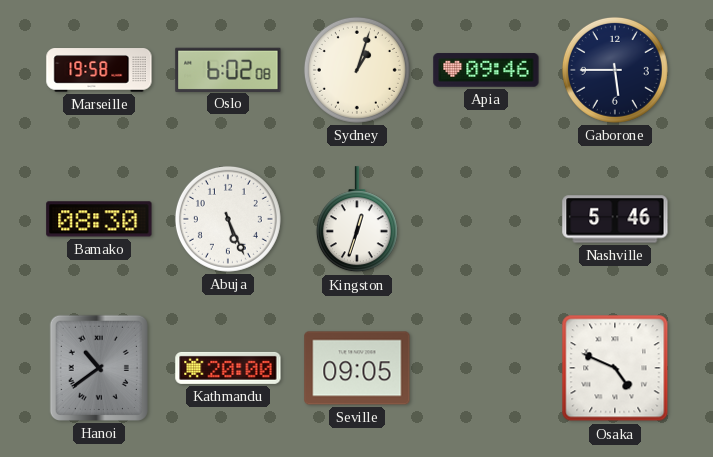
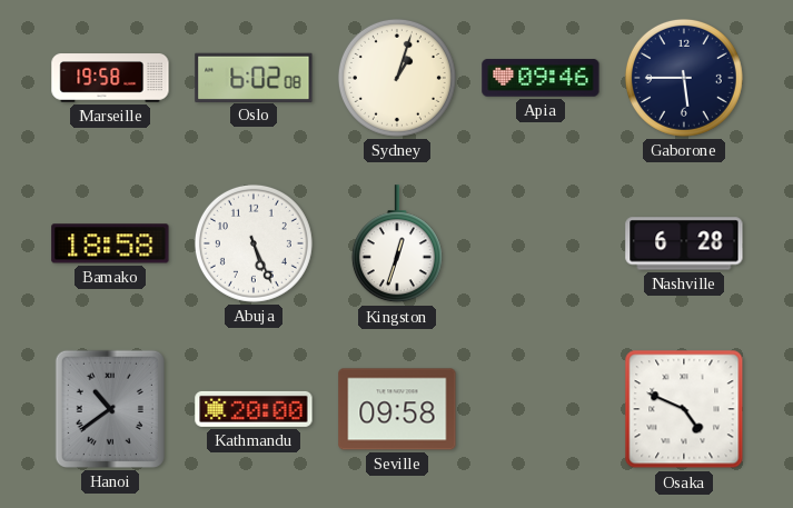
Bamako: 08:30 -> 18:58 (110, 243)
Nashville: 5:46 -> 6:28 (684, 243)
Seville: 09:05 -> 09:58 (397, 409)
